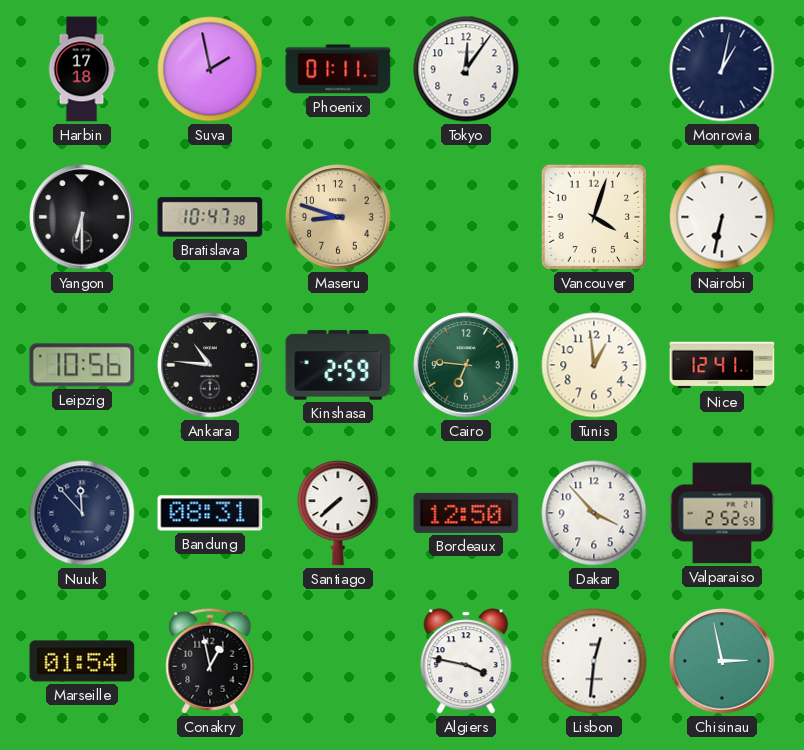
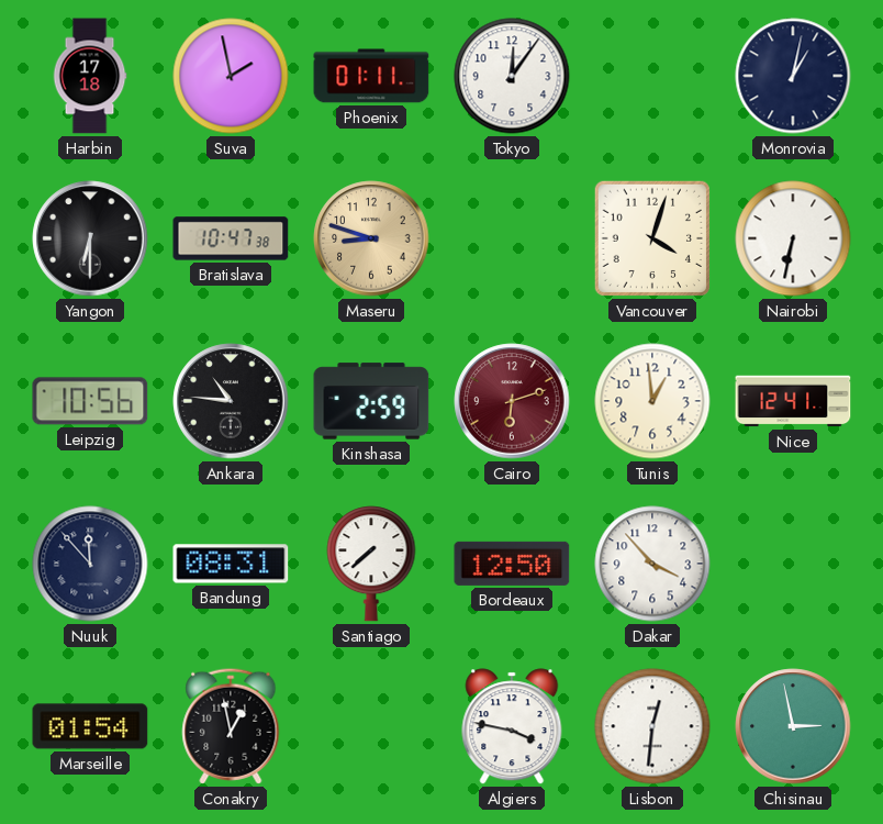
Cairo: 6:46 -> 6:12 (512, 401)
Cairo dial: green -> burgundy (512, 401)
Valparaiso: 2:52 -> none (722, 513)
